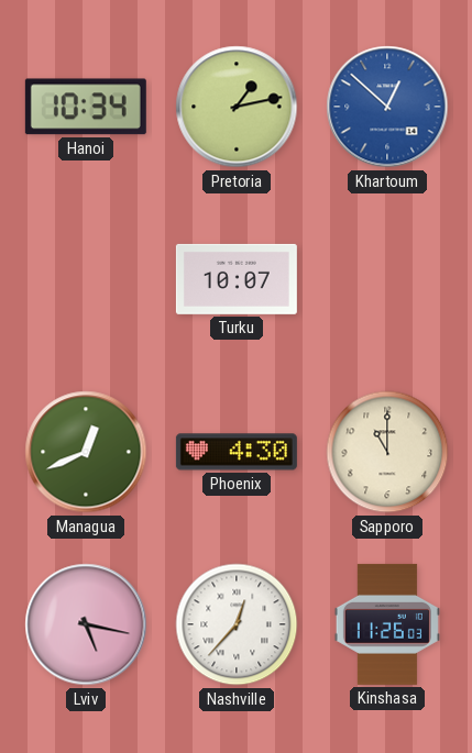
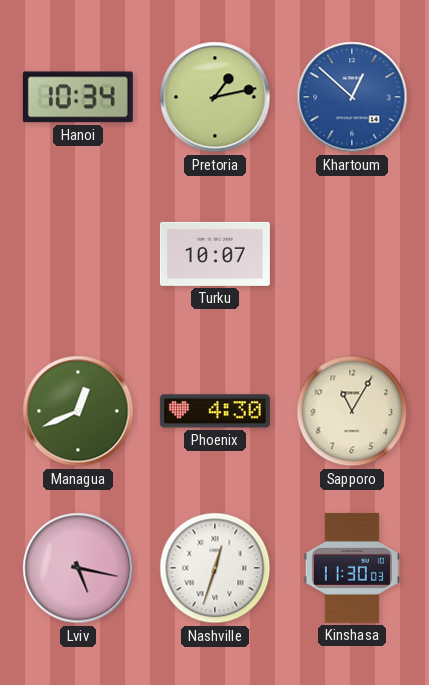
Sapporo: 11:00 -> 11:05 (352, 411)
Nashville: 12:37 -> 12:33 (215, 568)
Kinshasa: 11:26 -> 11:30 (352, 568)
